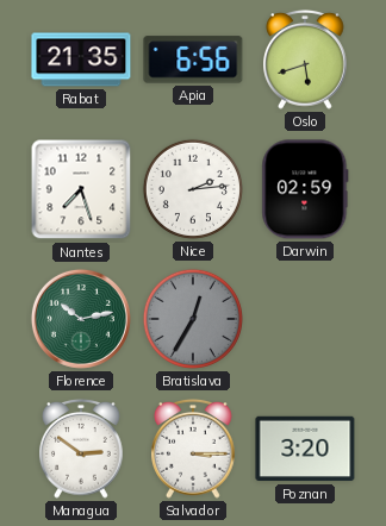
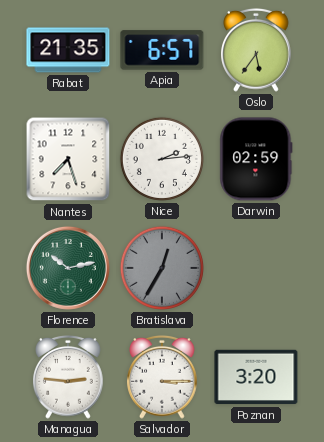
Apia: 6:56 -> 6:57 (162, 50)
Oslo: 5:42 -> 5:36 (257, 50)
Managua: 2:51 -> 2:46 (69, 377)
